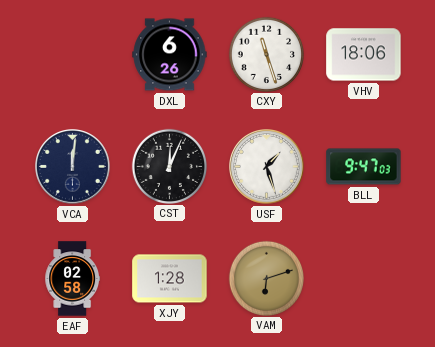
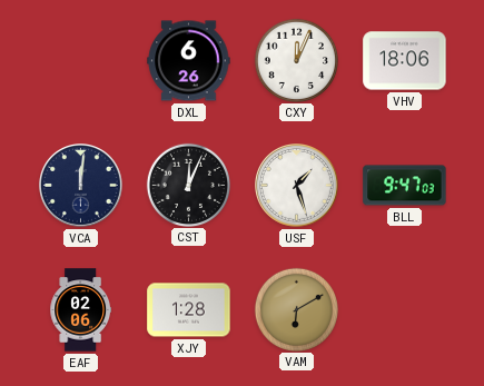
CXY: 11:27 -> 12:04 (296, 60)
EAF: 02:58 -> 02:06 (80, 310)
VAM: 6:12 -> 6:10 (296, 309)
